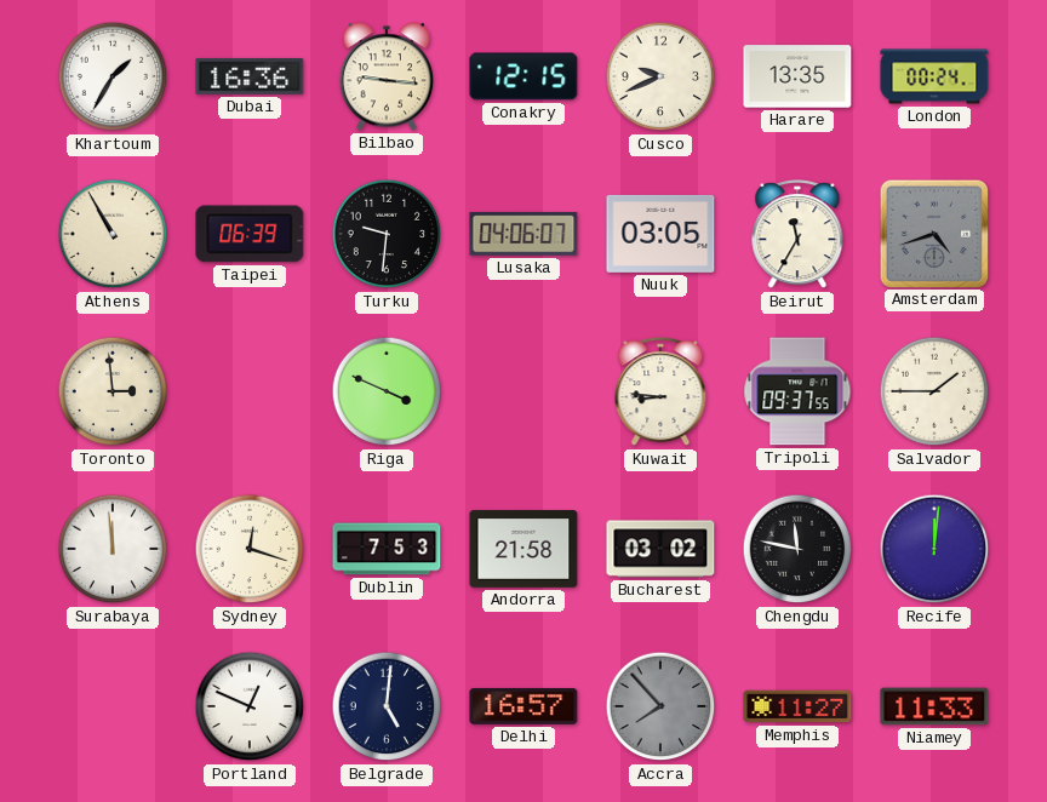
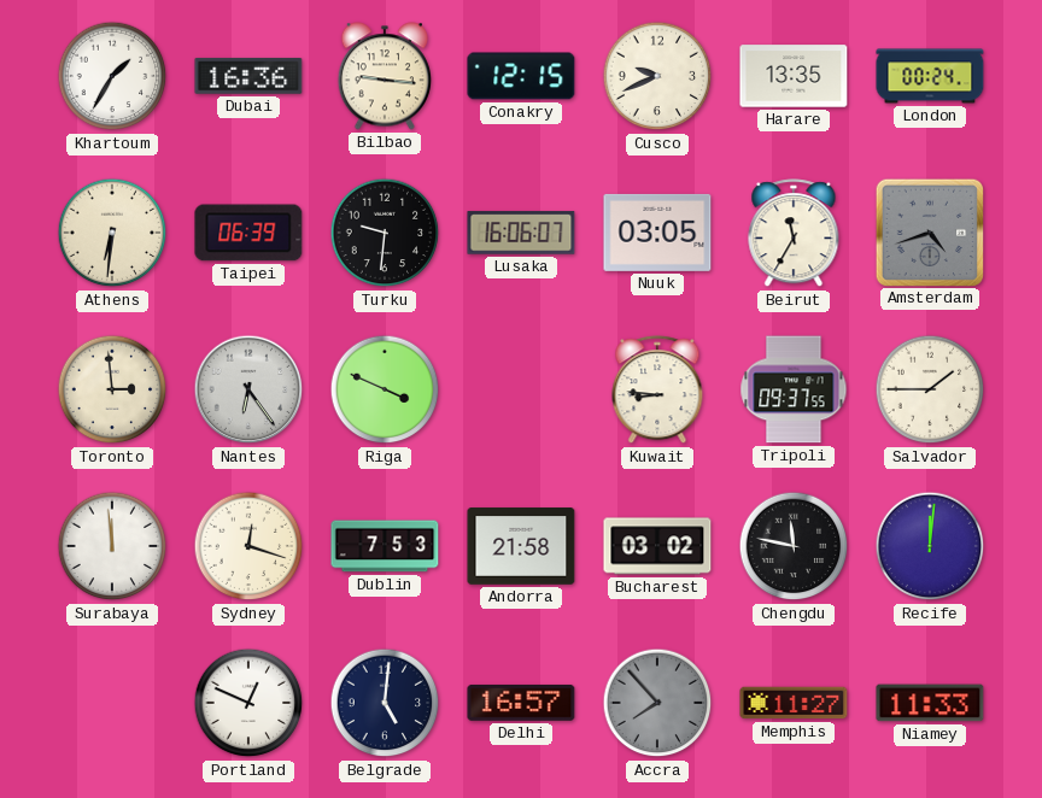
Athens: 10:55 -> 6:31 (112, 233)
Lusaka: 04:06 -> 16:06 (521, 233)
Nantes: none -> 6:24 (248, 389)
